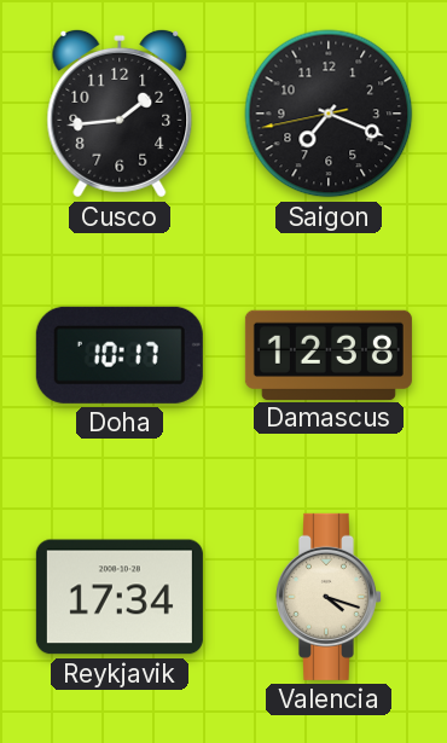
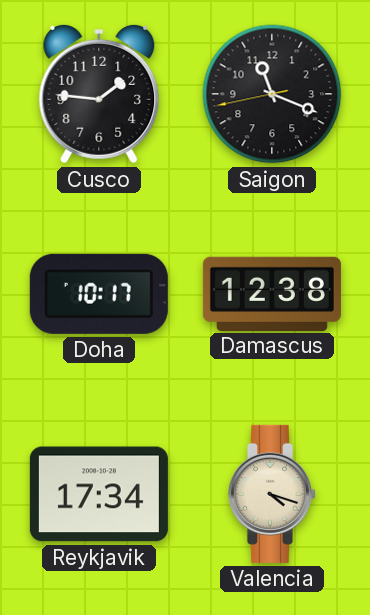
Cusco: 1:44 -> 1:46 (99, 94)
Saigon: 7:18 -> 11:18 (272, 94)
